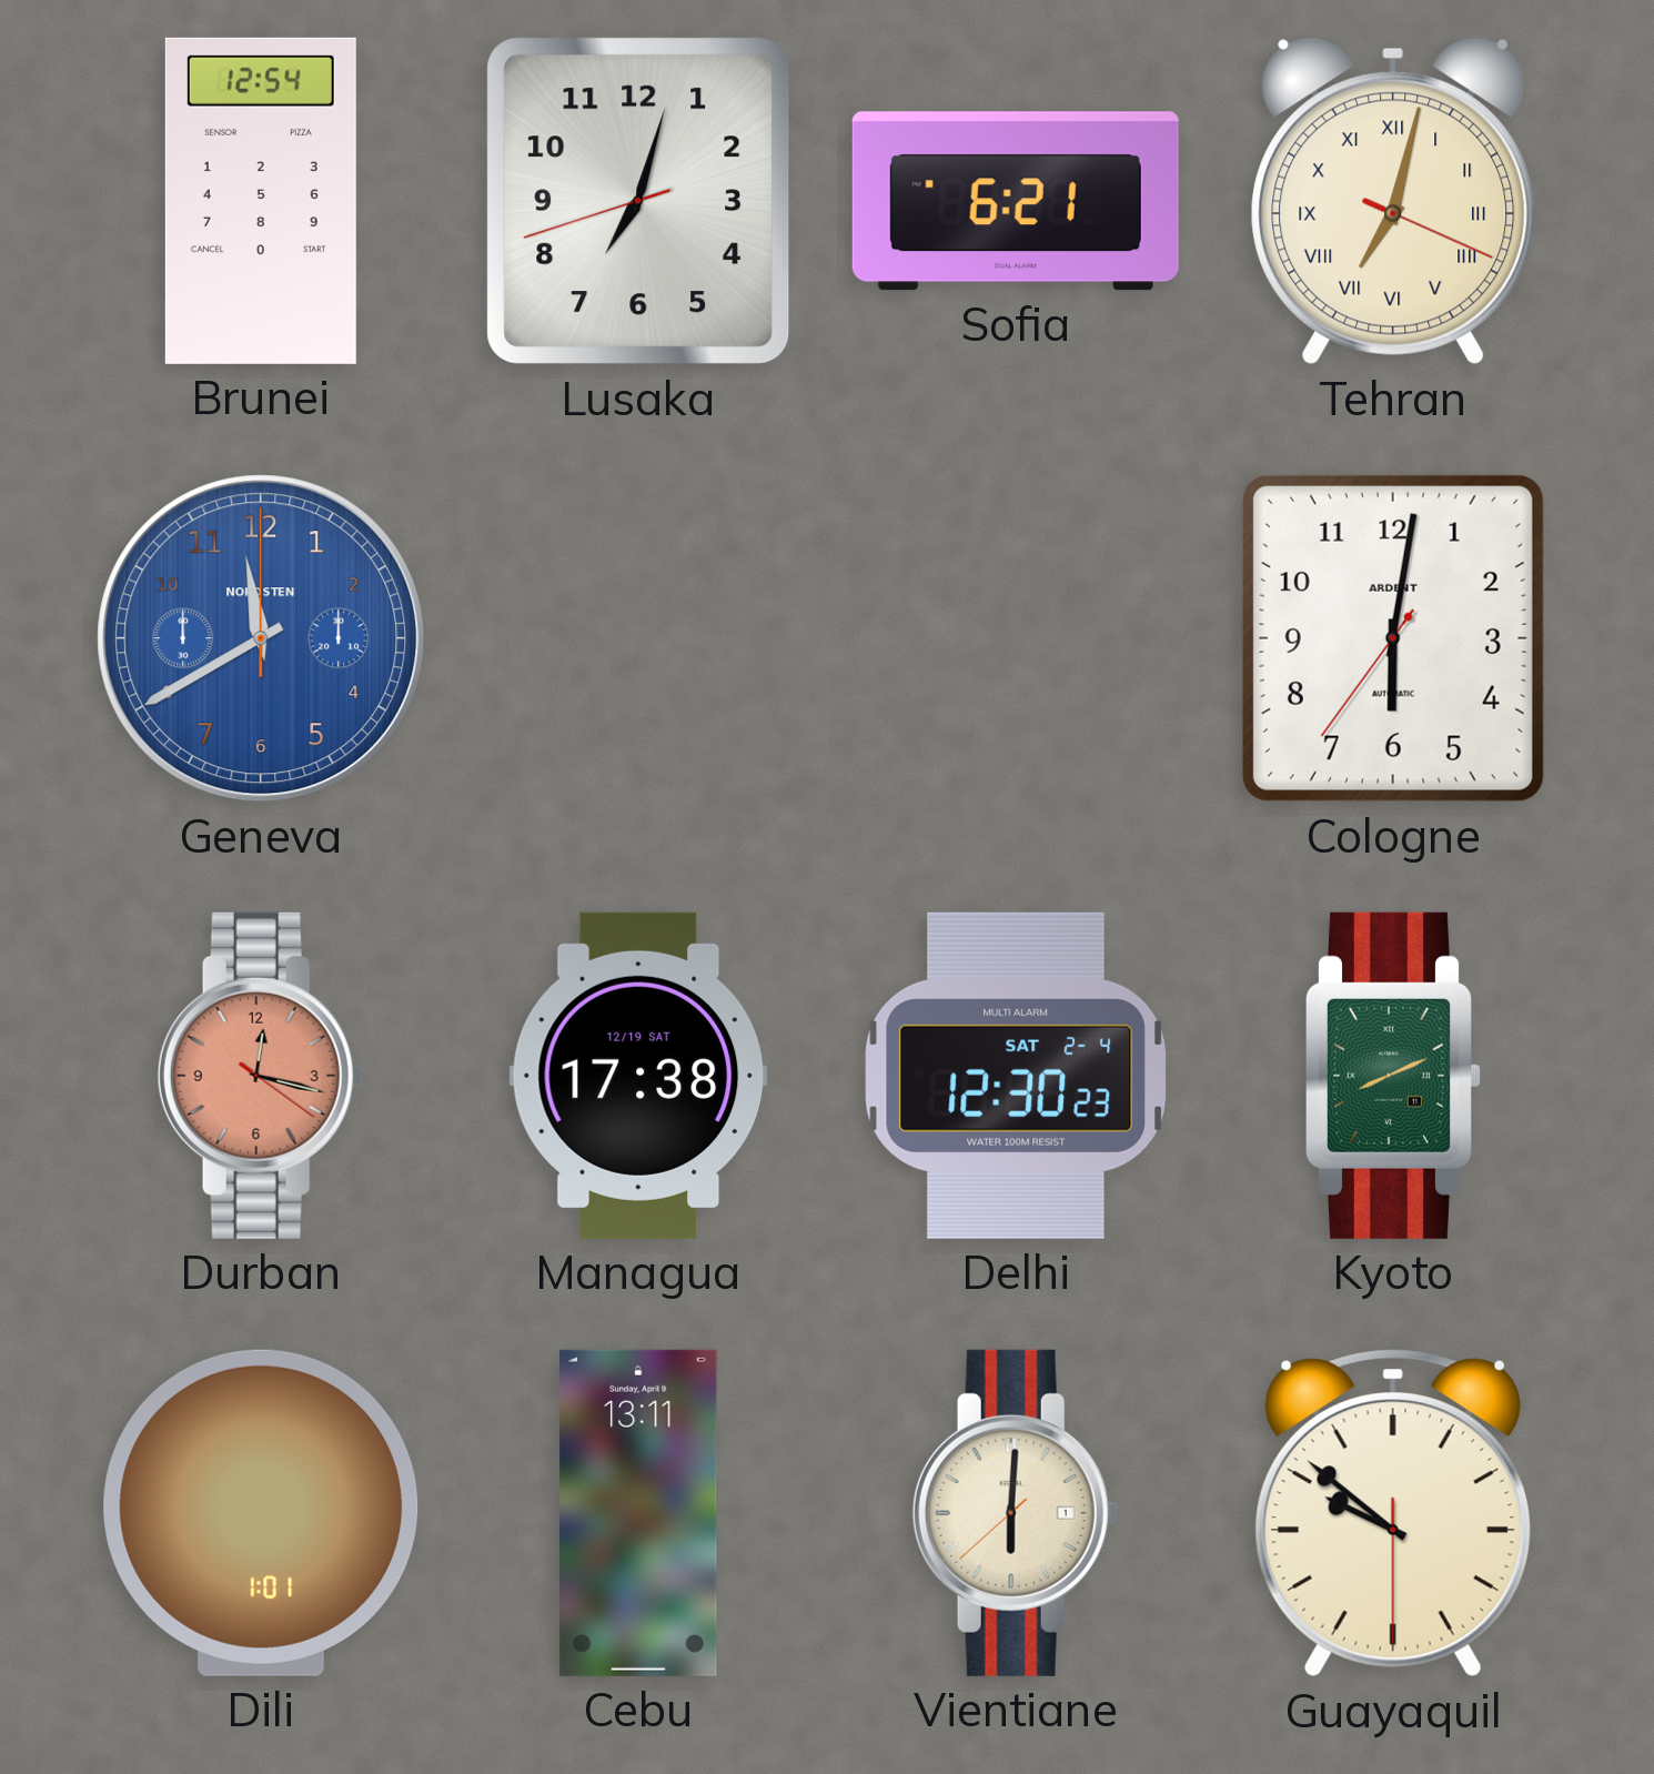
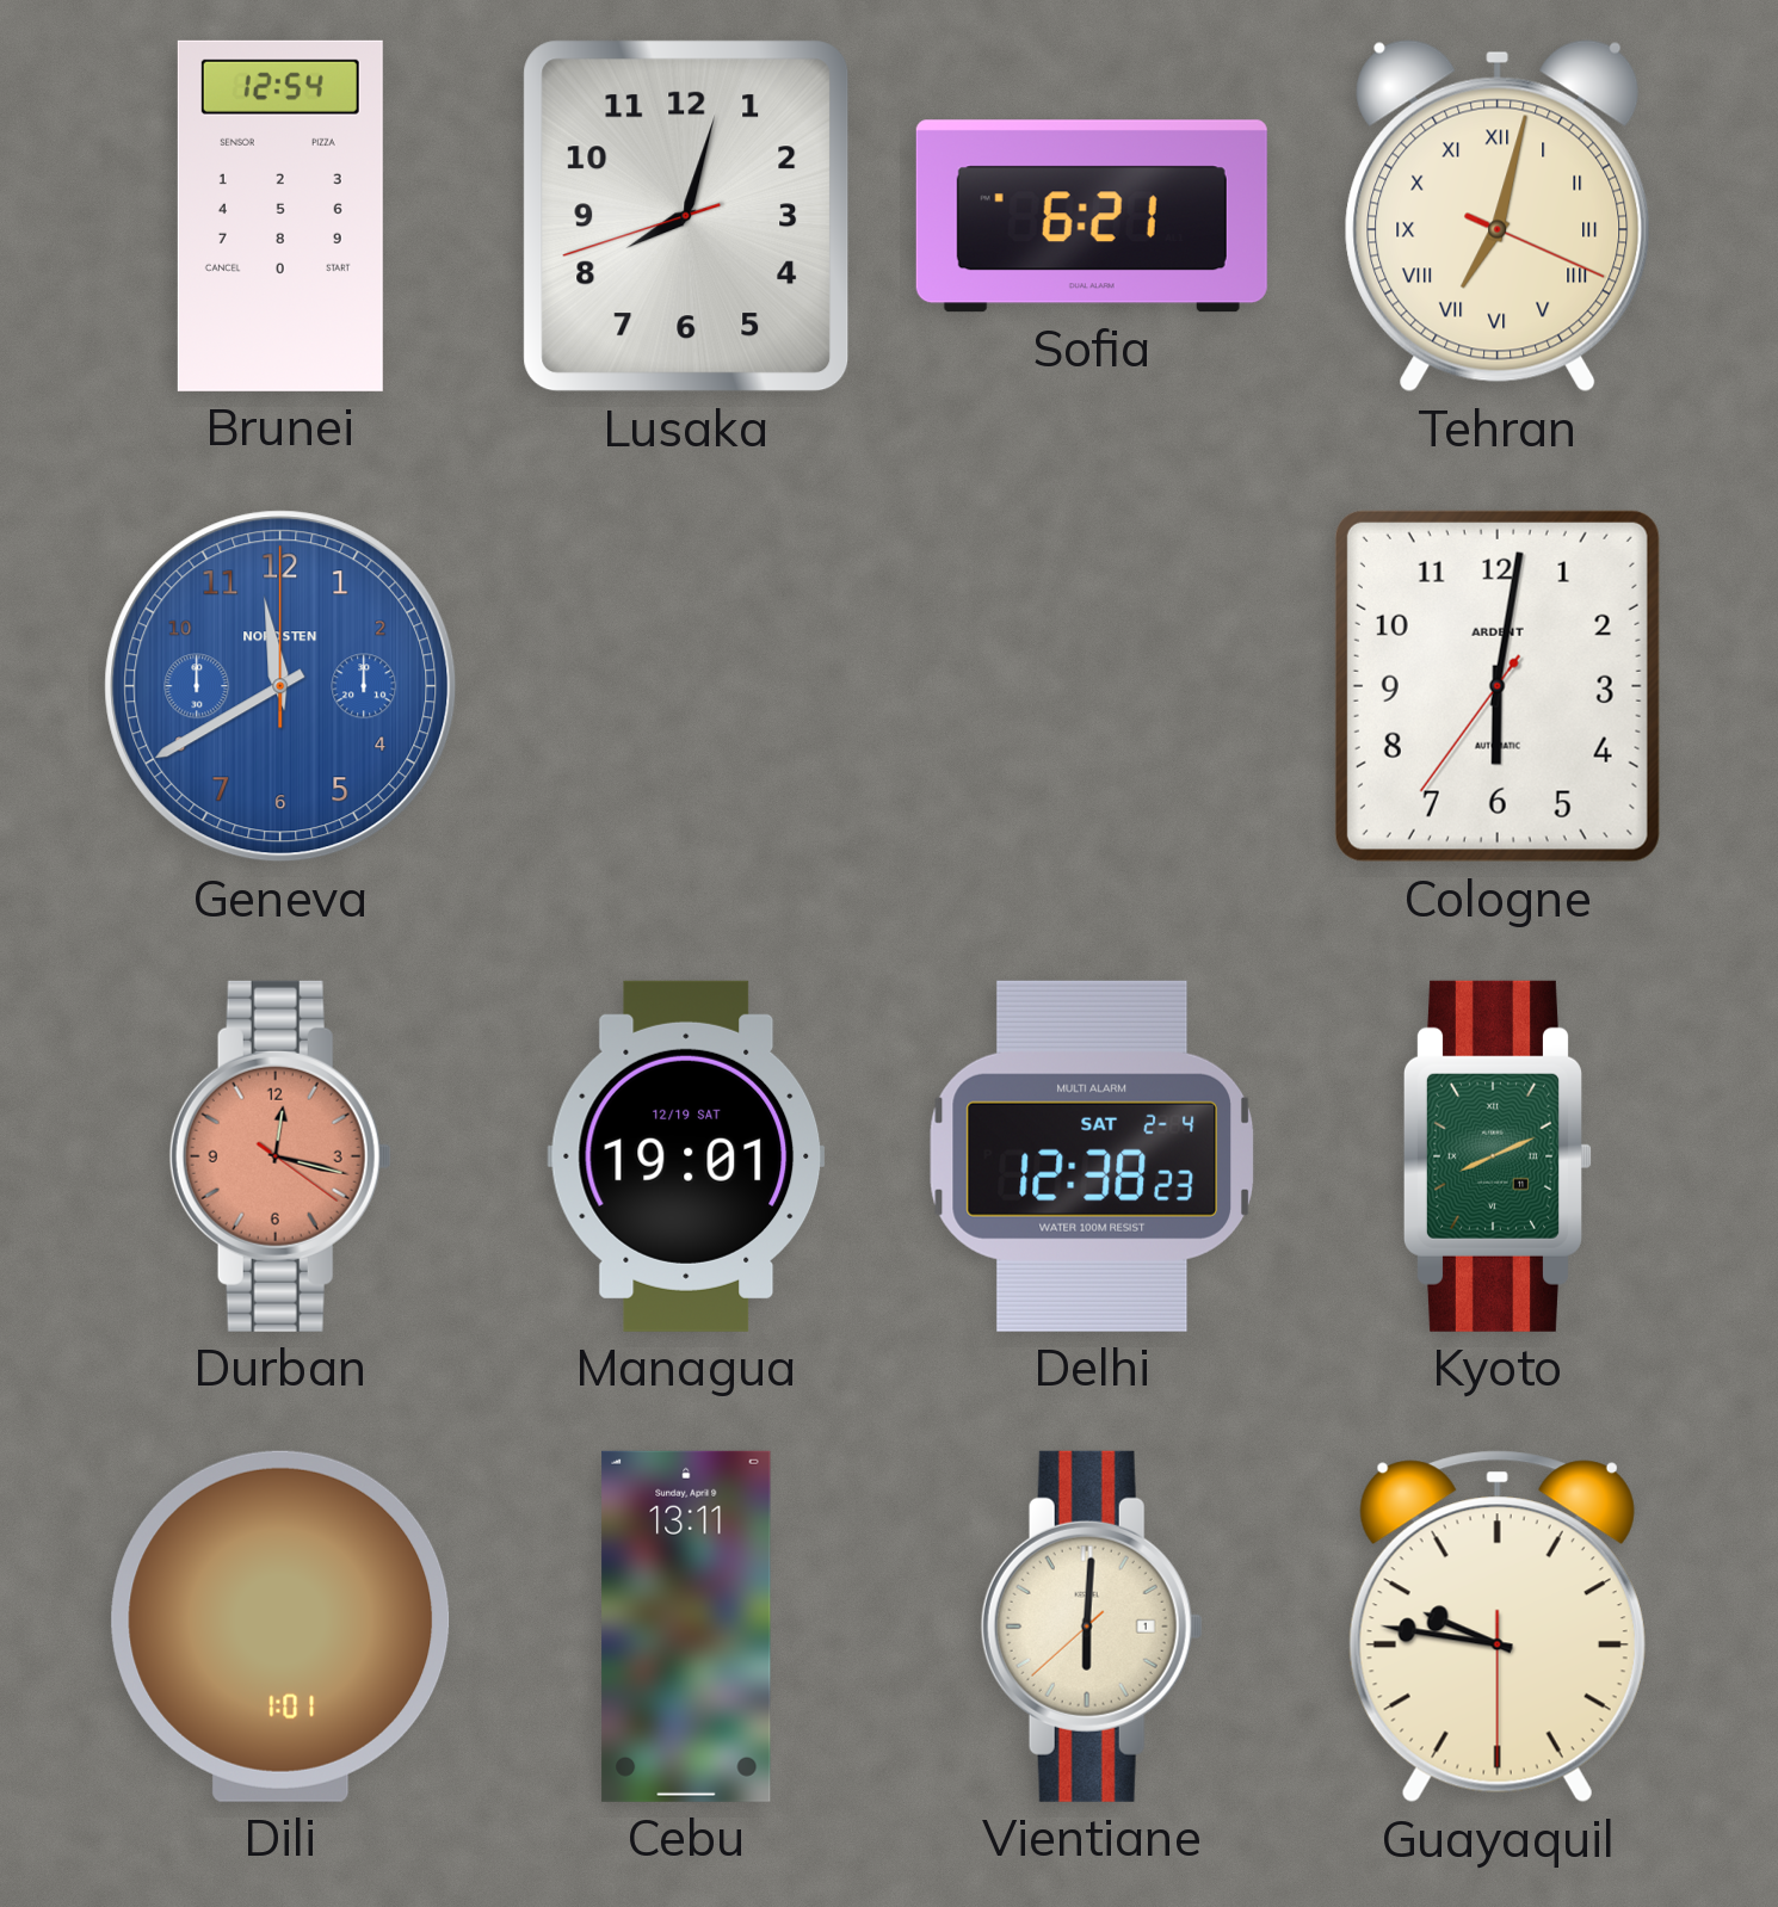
Lusaka: 7:02 -> 8:02 (686, 216)
Managua: 17:38 -> 19:01 (686, 1156)
Delhi: 12:30 -> 12:38 (1091, 1156)
Guayaquil: 9:51 -> 9:46 (1498, 1627)
